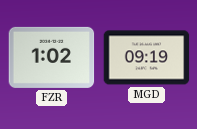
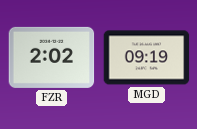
FZR: 1:02 -> 2:02 (51, 57)
